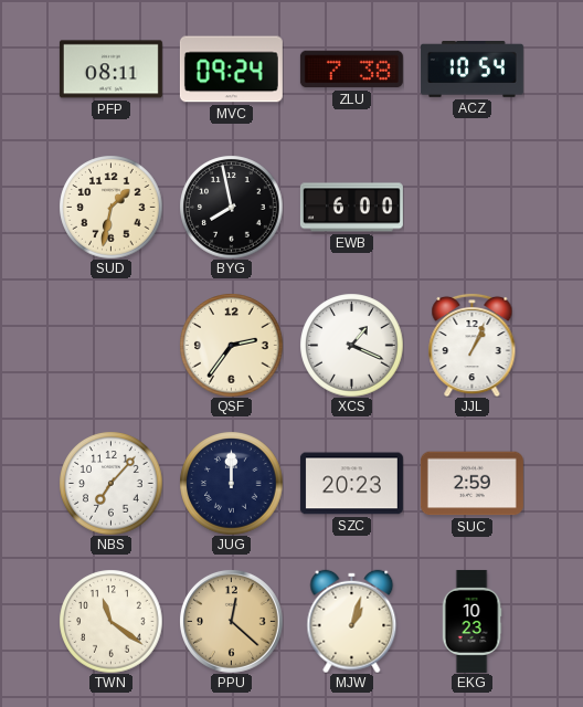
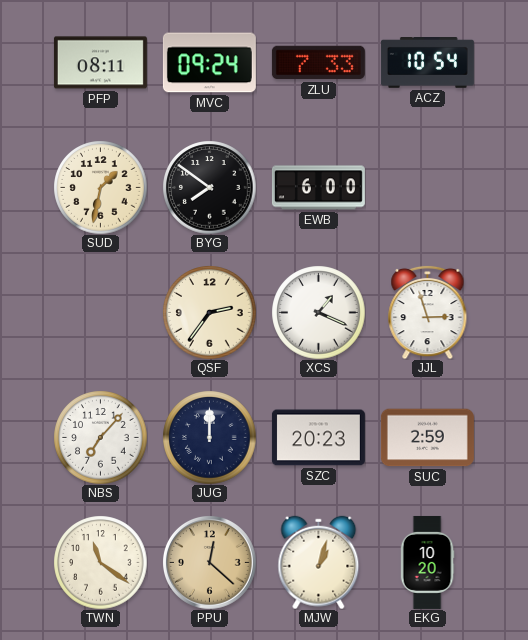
ZLU: 7:38 -> 7:33 (318, 63)
BYG: 7:58 -> 7:51 (209, 187)
JJL: 1:04 -> 2:57 (428, 312)
EKG: 10:23 -> 10:20 (427, 562)
